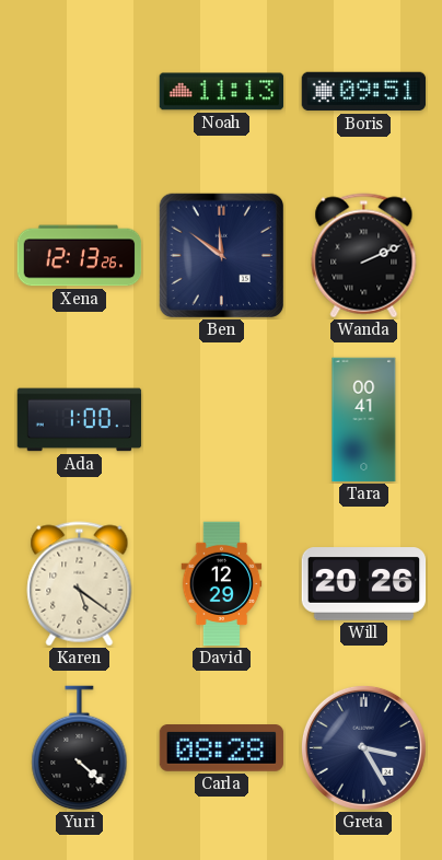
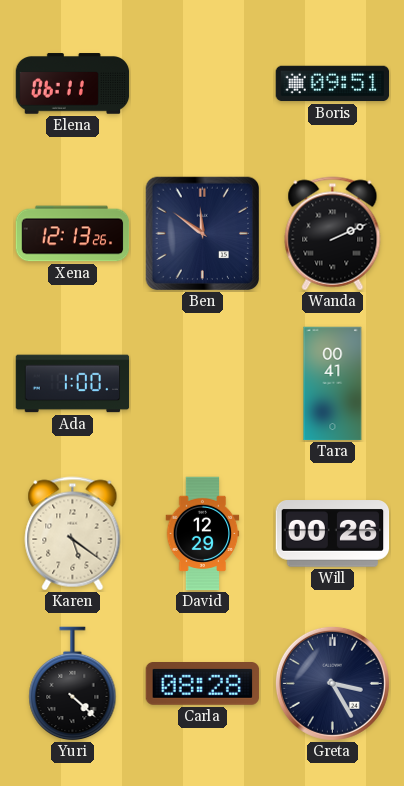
Elena: none -> 06:11 (73, 84)
Noah: 11:13 -> none (222, 92)
Will: 20:26 -> 00:26 (333, 534)
